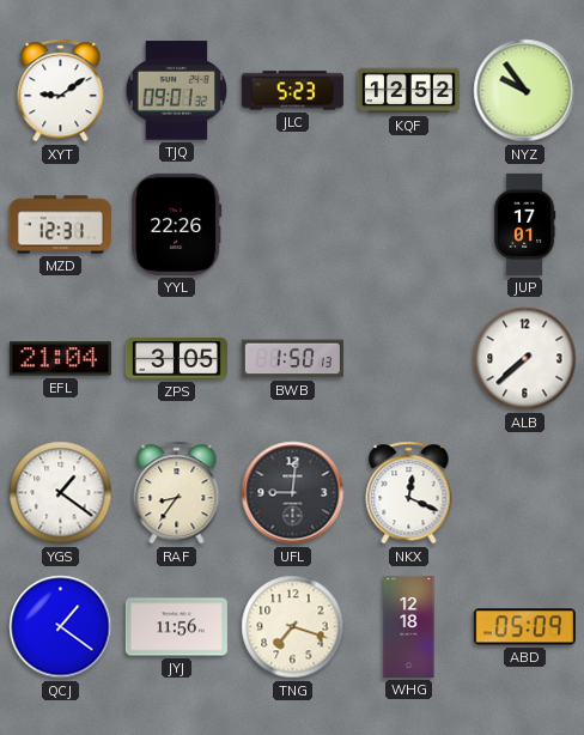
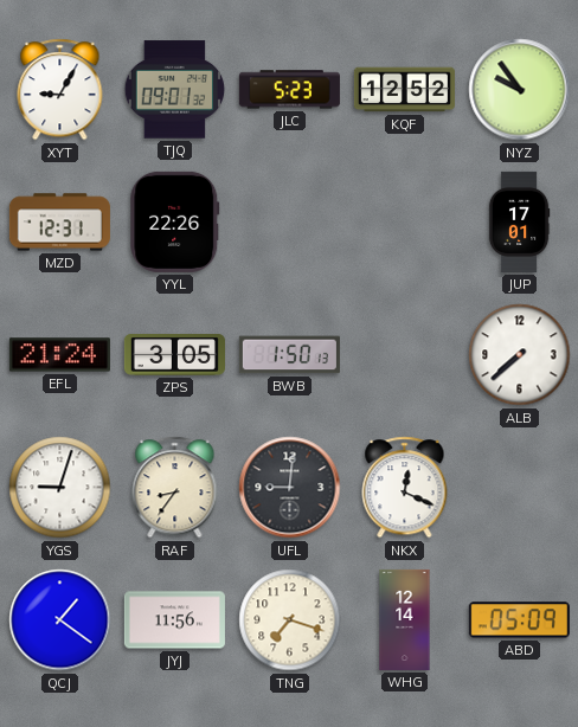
XYT: 9:09 -> 9:05 (60, 90)
EFL: 21:04 -> 21:24 (59, 355)
YGS: 1:21 -> 9:03 (60, 488)
WHG: 12:18 -> 12:14 (405, 619)
